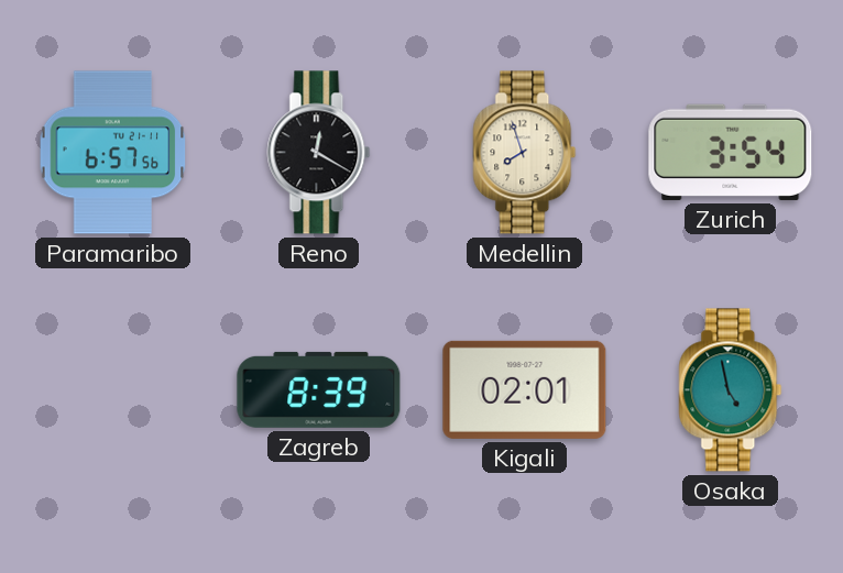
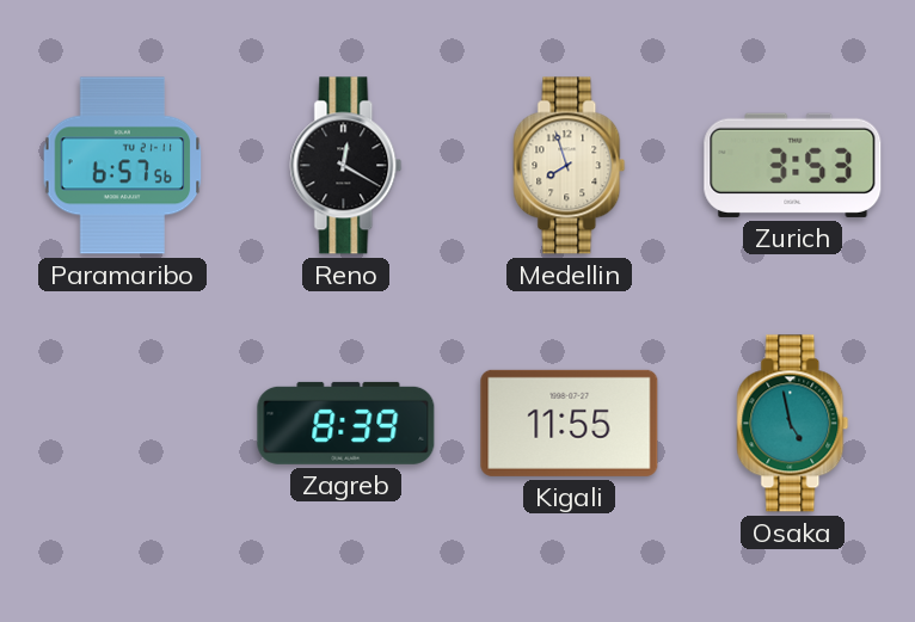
Zurich: 3:54 -> 3:53 (793, 165)
Kigali: 02:01 -> 11:55 (570, 423)
